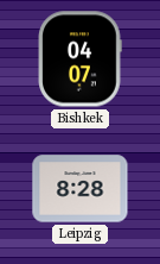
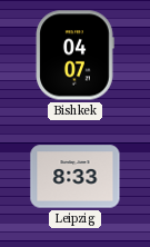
Leipzig: 8:28 -> 8:33 (76, 177)
